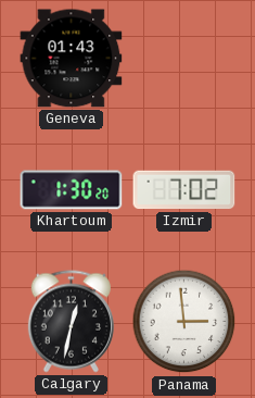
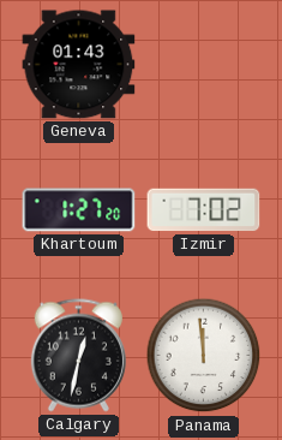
Khartoum: 1:30 -> 1:27 (79, 210)
Panama: 2:59 -> 11:59 (204, 356)
